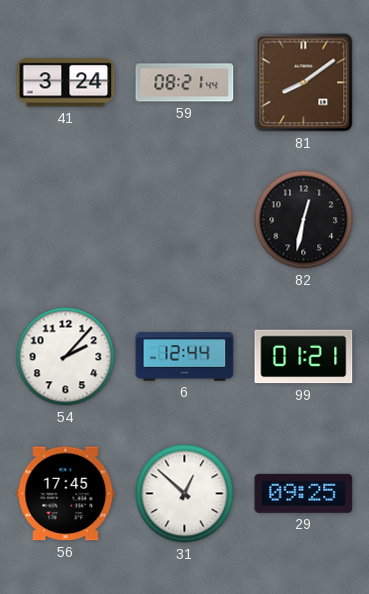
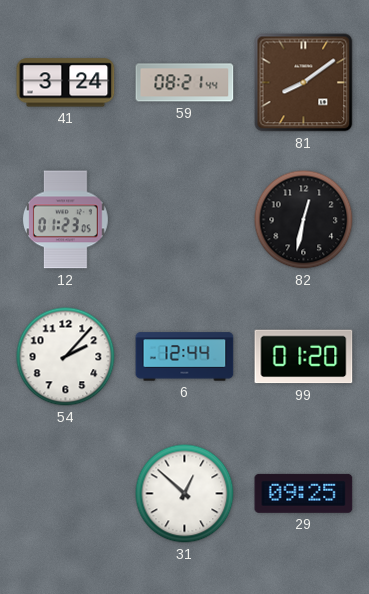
12: none -> 01:23 (65, 220)
99: 01:21 -> 01:20 (304, 357)
56: 17:45 -> none (66, 494)
